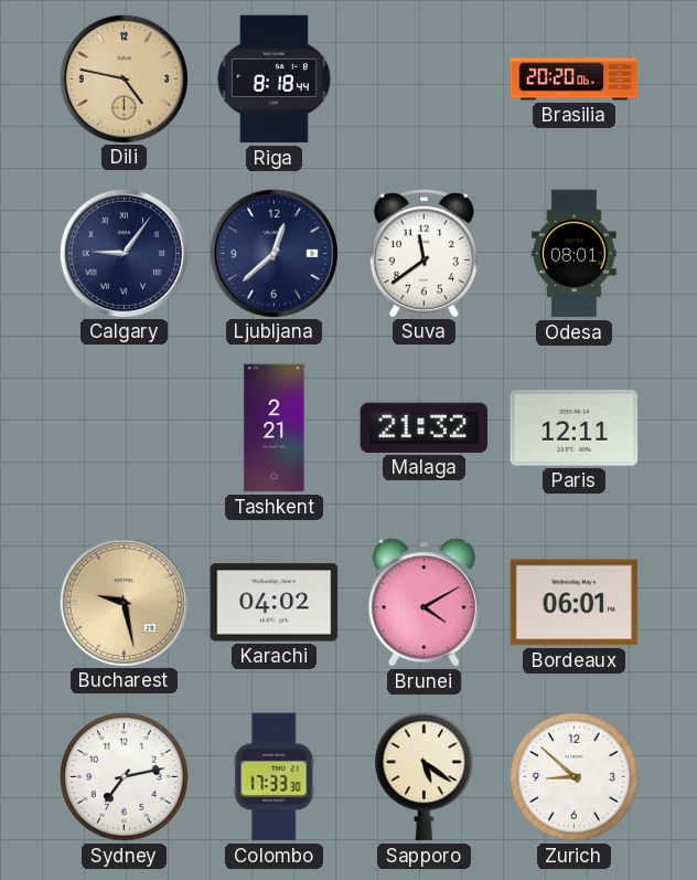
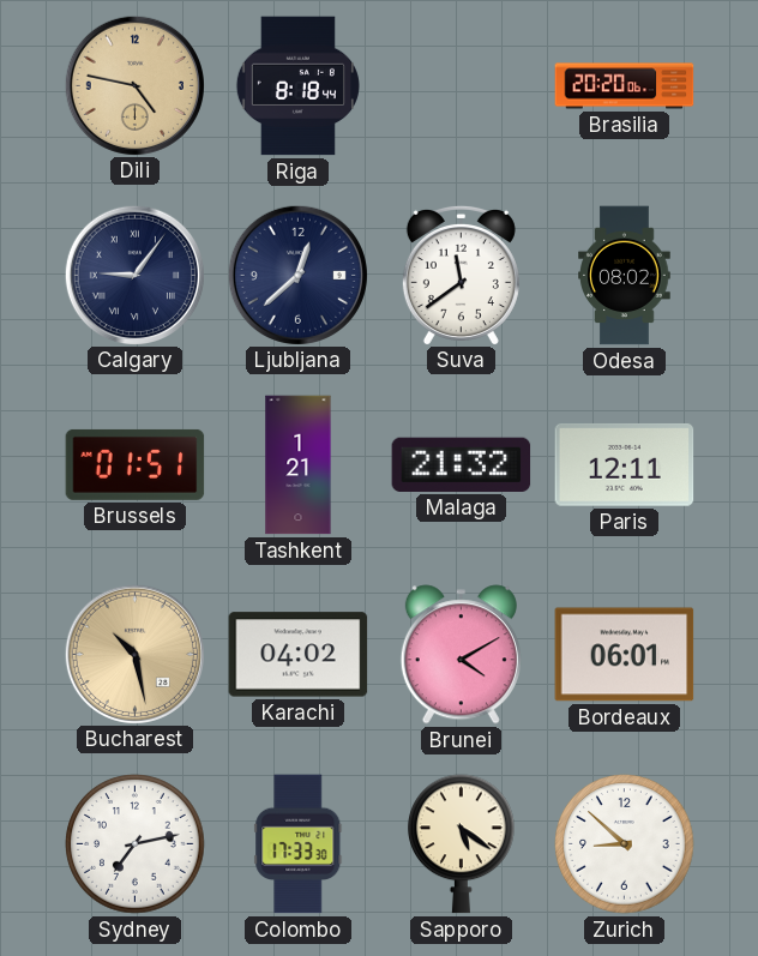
Odesa: 08:01 -> 08:02 (625, 276)
Brussels: none -> 01:51 (136, 464)
Tashkent: 2:21 -> 1:21 (299, 465)
Bucharest: 9:28 -> 10:28 (134, 654)
